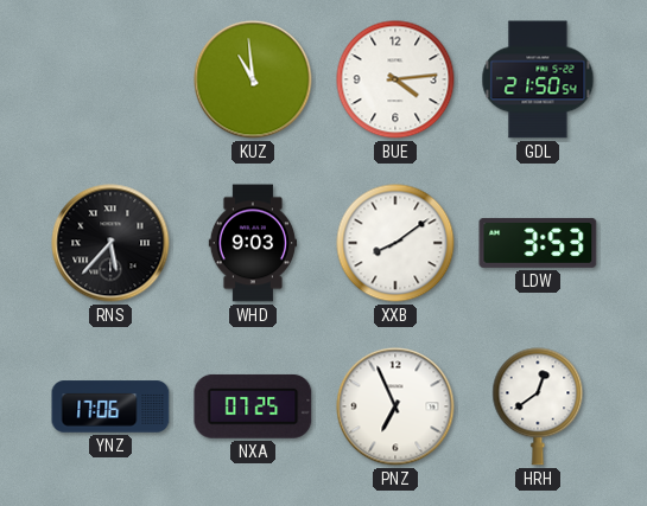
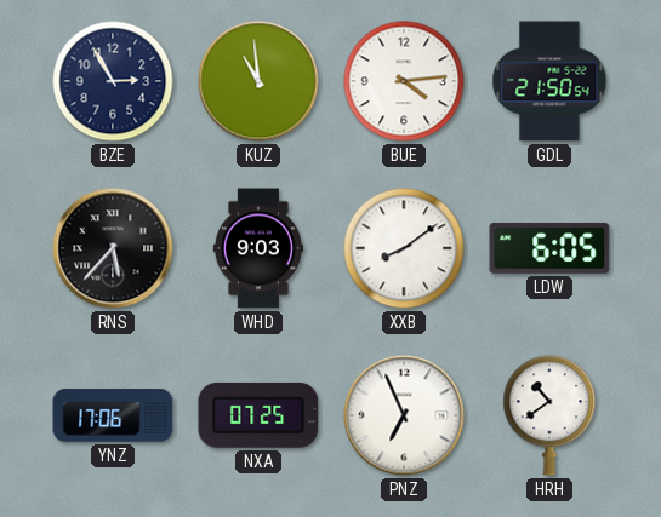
BZE: none -> 2:55 (113, 81)
LDW: 3:53 -> 6:05 (549, 248)
HRH: 12:39 -> 10:39 (549, 415)
